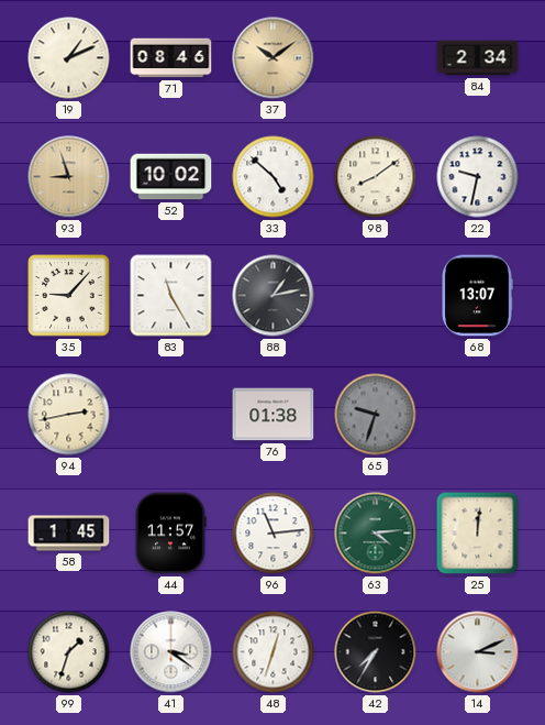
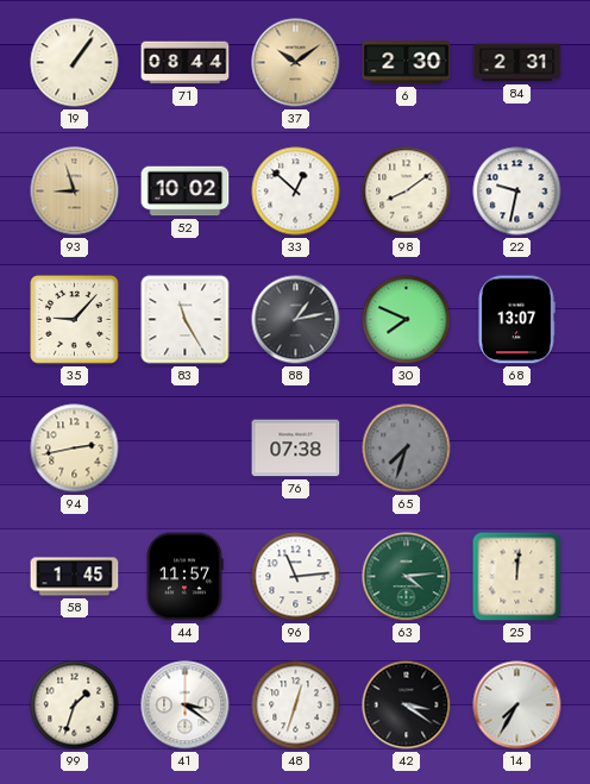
19: 1:11 -> 1:06 (75, 63)
71: 08:46 -> 08:44 (186, 63)
6: none -> 2:30 (407, 63)
84: 2:34 -> 2:31 (517, 63)
33: 4:52 -> 12:52 (296, 192)
30: none -> 7:49 (407, 320)
76: 01:38 -> 07:38 (296, 449)
65: 9:33 -> 7:33 (407, 449)
42: 7:35 -> 3:21 (407, 705)
14: 3:11 -> 7:35 (517, 705)
